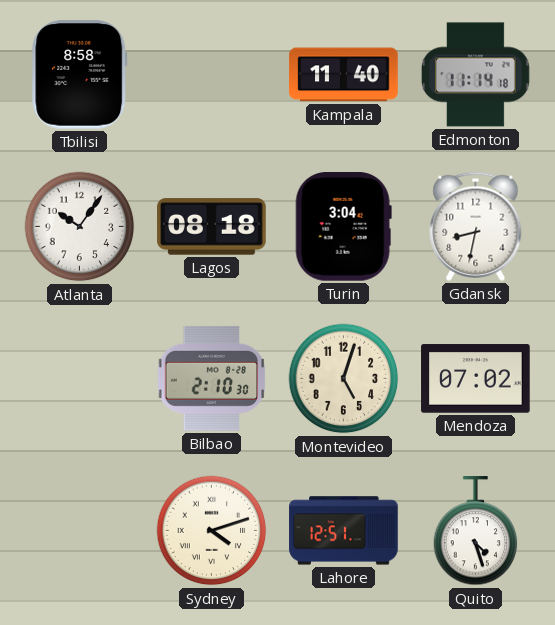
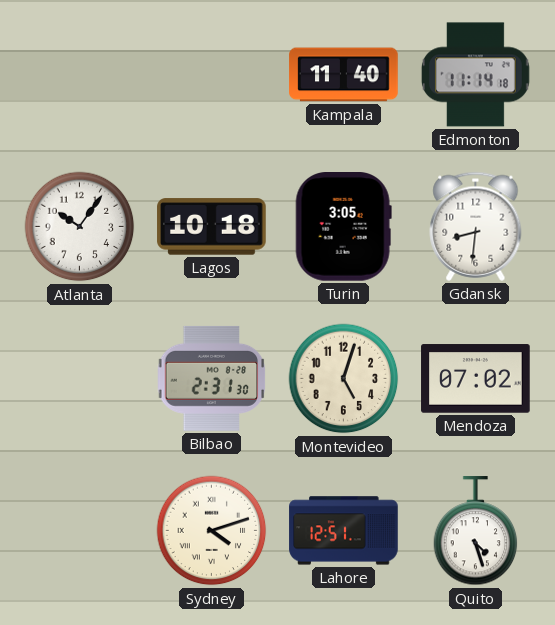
Tbilisi: 8:58 -> none (80, 75)
Lagos: 08:18 -> 10:18 (212, 227)
Turin: 3:04 -> 3:05 (343, 227)
Gdansk: 8:32 -> 8:31 (476, 226)
Bilbao: 2:10 -> 2:31 (212, 378)
